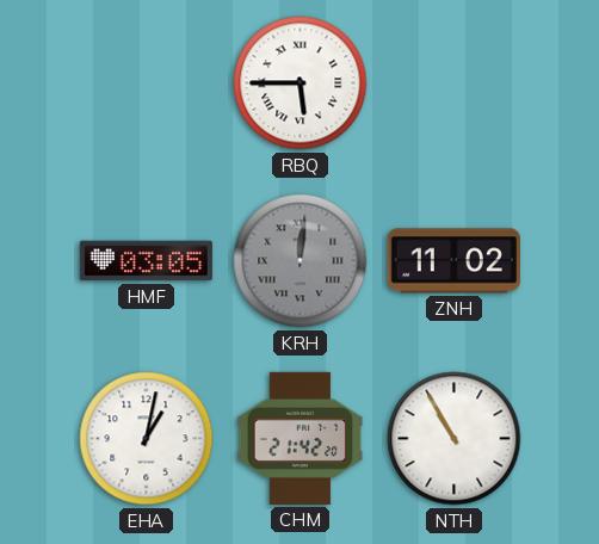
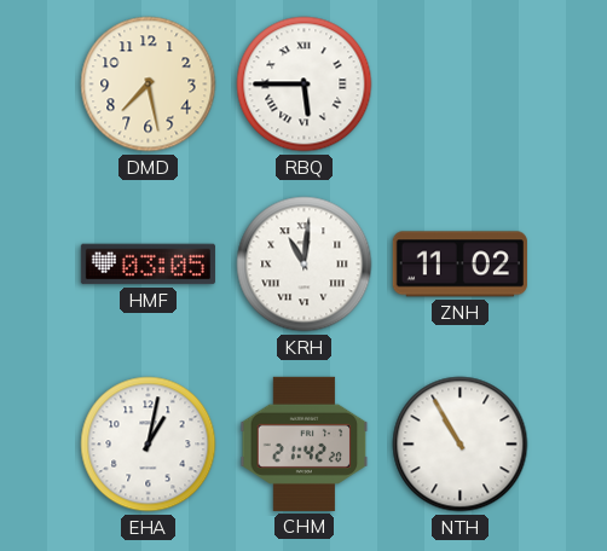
DMD: none -> 7:28 (149, 85)
KRH: 12:01 -> 11:01 (305, 265)
KRH dial: grey -> white (305, 265)
